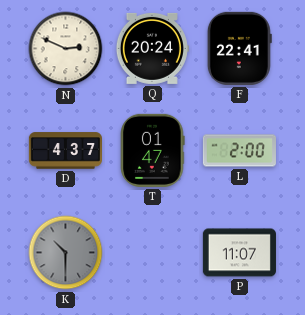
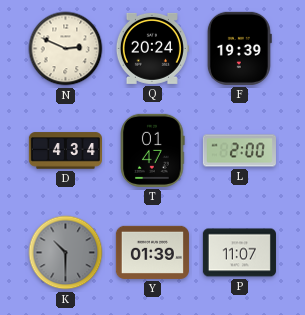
F: 22:41 -> 19:39 (239, 48)
D: 4:37 -> 4:34 (65, 151)
Y: none -> 01:39 (152, 252)
